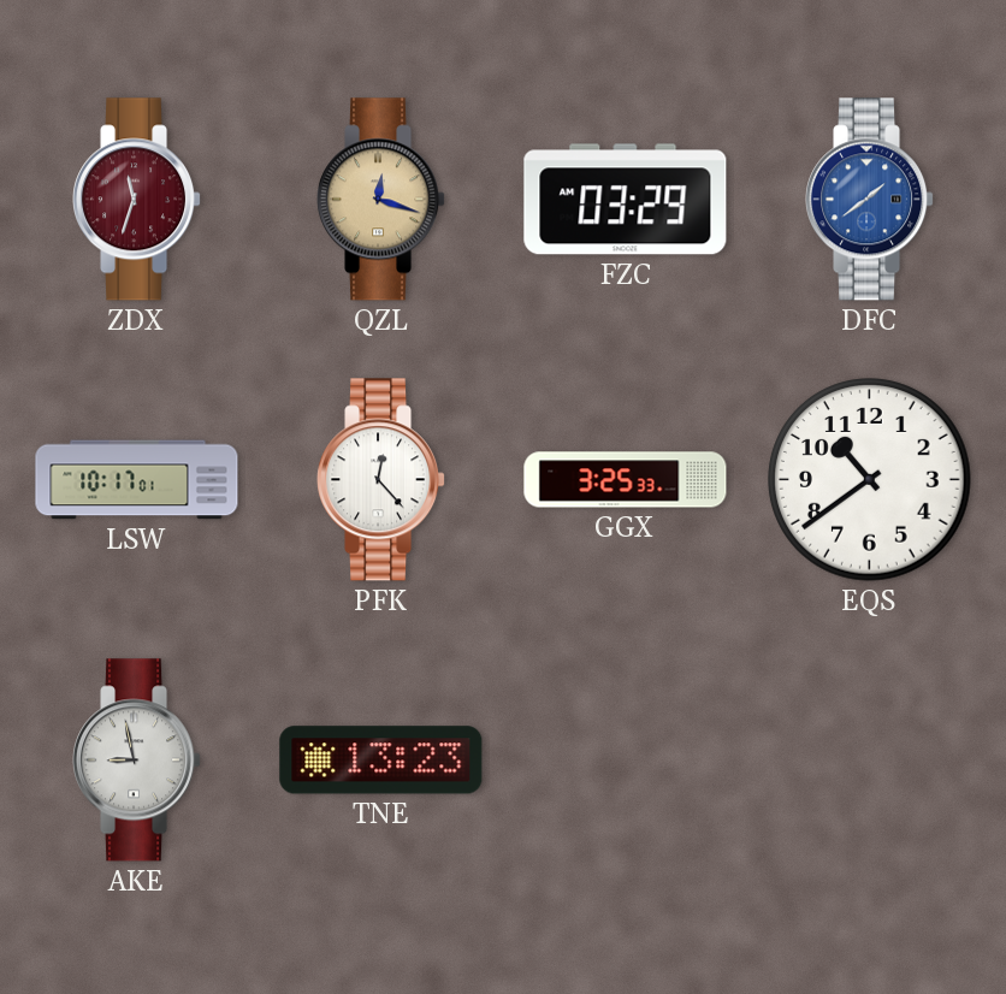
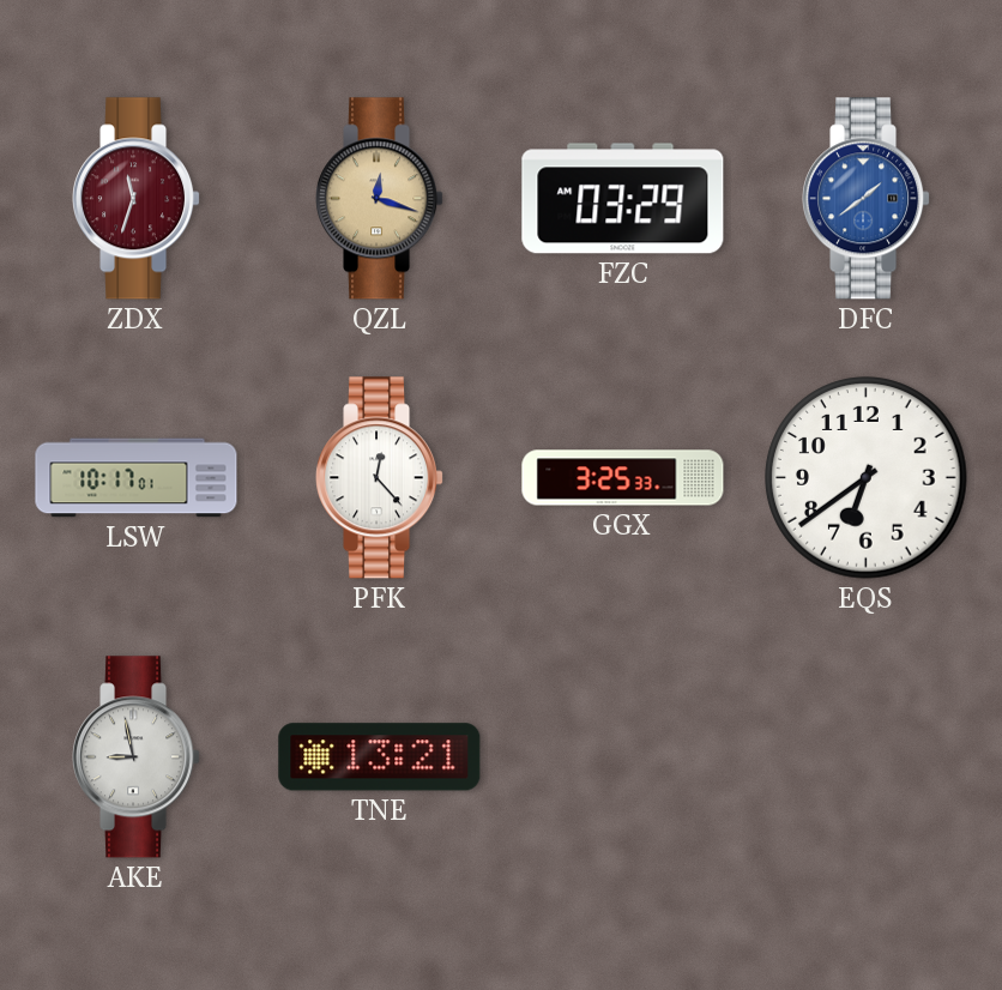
EQS: 10:39 -> 6:39 (867, 478)
TNE: 13:23 -> 13:21 (380, 757)
